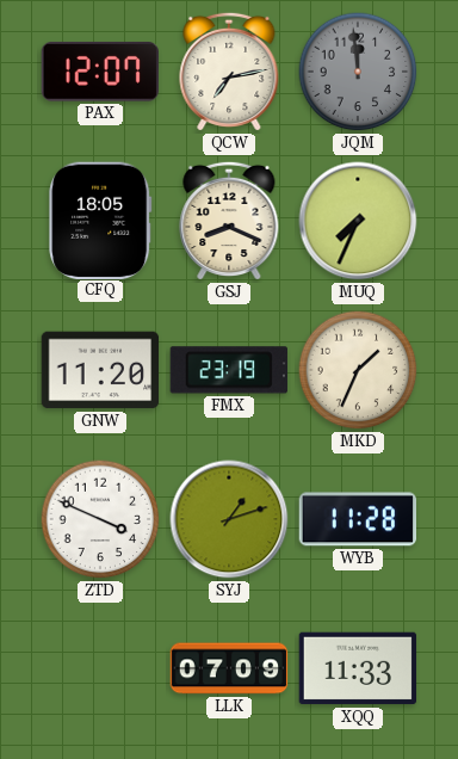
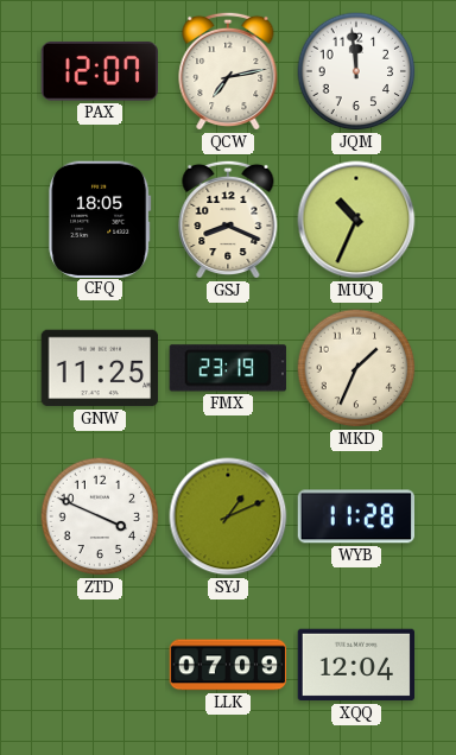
JQM dial: grey -> white (356, 71)
MUQ: 7:34 -> 10:34 (356, 220)
GNW: 11:20 -> 11:25 (100, 368)
SYJ: 1:12 -> 1:11 (228, 516)
XQQ: 11:33 -> 12:04 (356, 665)
